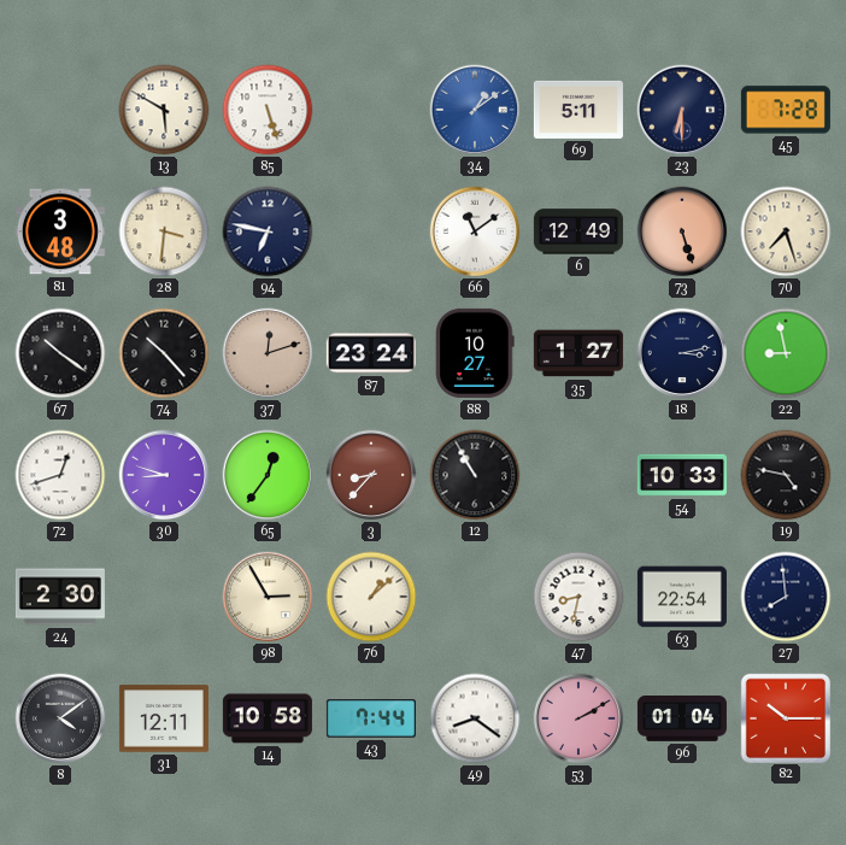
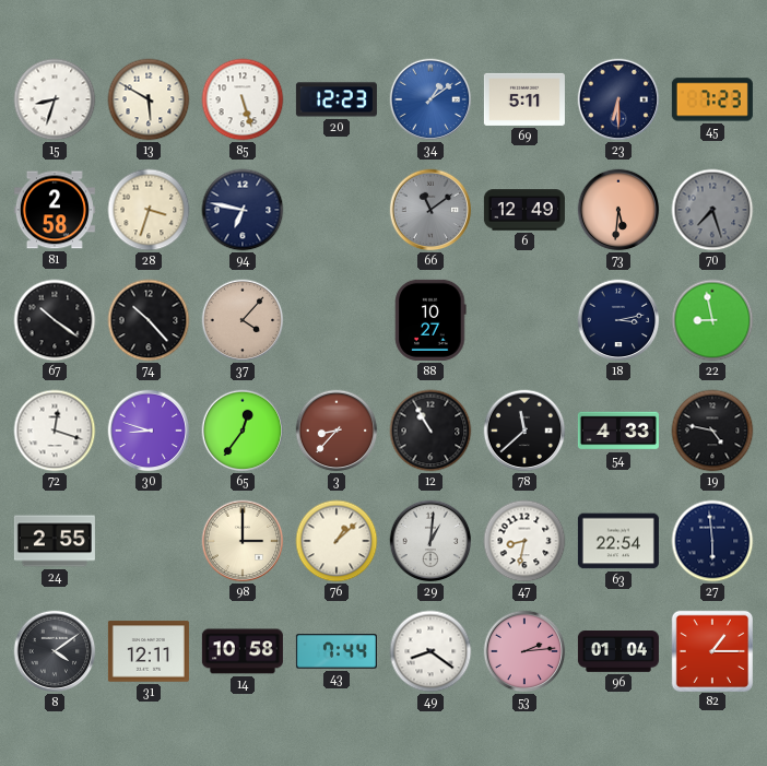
15: none -> 8:33 (55, 99)
20: none -> 12:23 (337, 99)
45: 7:28 -> 7:23 (712, 99)
81: 3:48 -> 2:58 (55, 210)
28: 3:31 -> 3:33 (149, 210)
66 dial: white -> grey (430, 210)
73: 5:27 -> 5:31 (618, 210)
70 dial: cream -> grey (712, 210)
37: 12:12 -> 4:07 (243, 320)
87: 23:24 -> none (371, 353)
35: 1:27 -> none (578, 353)
72: 12:42 -> 12:18 (55, 431)
78: none -> 11:38 (524, 431)
54: 10:33 -> 4:33 (618, 431)
24: 2:30 -> 2:55 (55, 541)
98: 2:55 -> 3:00 (243, 541)
29: none -> 1:01 (430, 541)
27: 7:59 -> 5:59 (712, 541)
53: 2:10 -> 2:14 (524, 651)
82: 10:15 -> 1:15 (711, 650)
